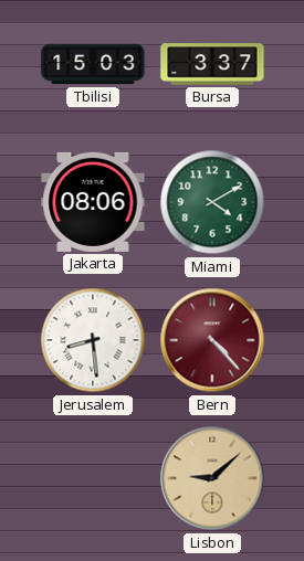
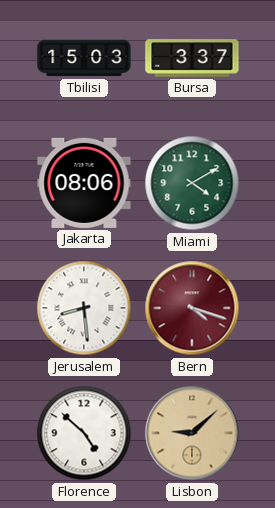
Bern: 4:23 -> 4:18 (192, 308)
Florence: none -> 4:52 (84, 433)
